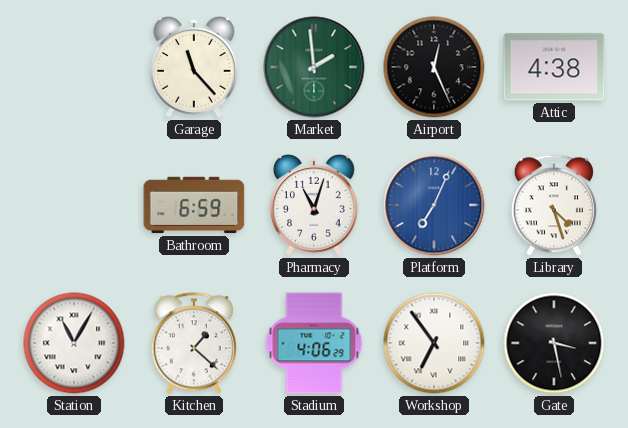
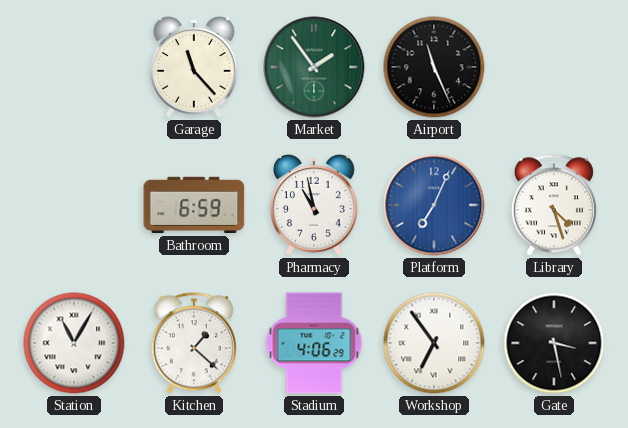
Market: 1:59 -> 1:54 (314, 67)
Airport: 12:26 -> 11:26 (434, 67)
Attic: 4:38 -> none (554, 67)
Pharmacy: 11:03 -> 10:58 (314, 205)
